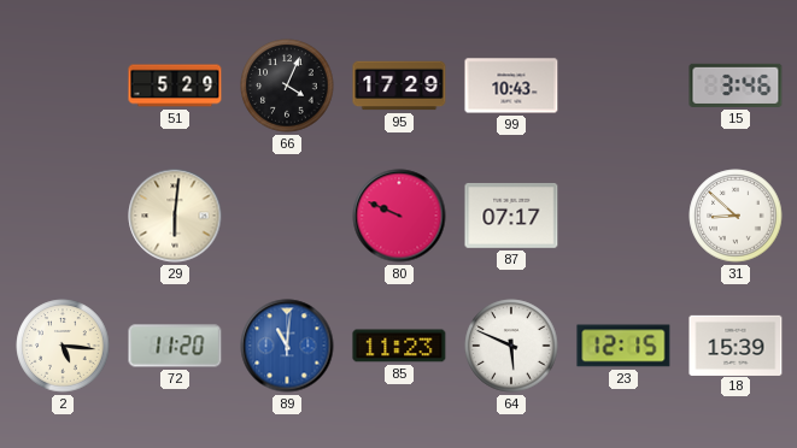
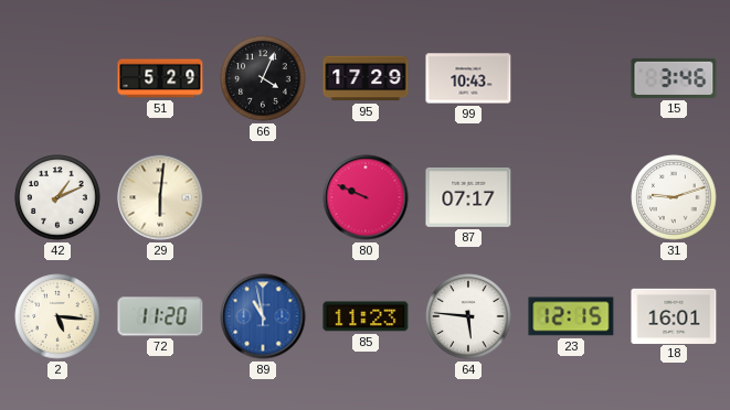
42: none -> 1:11 (57, 197)
31: 8:52 -> 9:12 (674, 197)
89: 11:01 -> 10:58 (263, 316)
64: 5:49 -> 5:46 (468, 316)
18: 15:39 -> 16:01 (674, 315)
